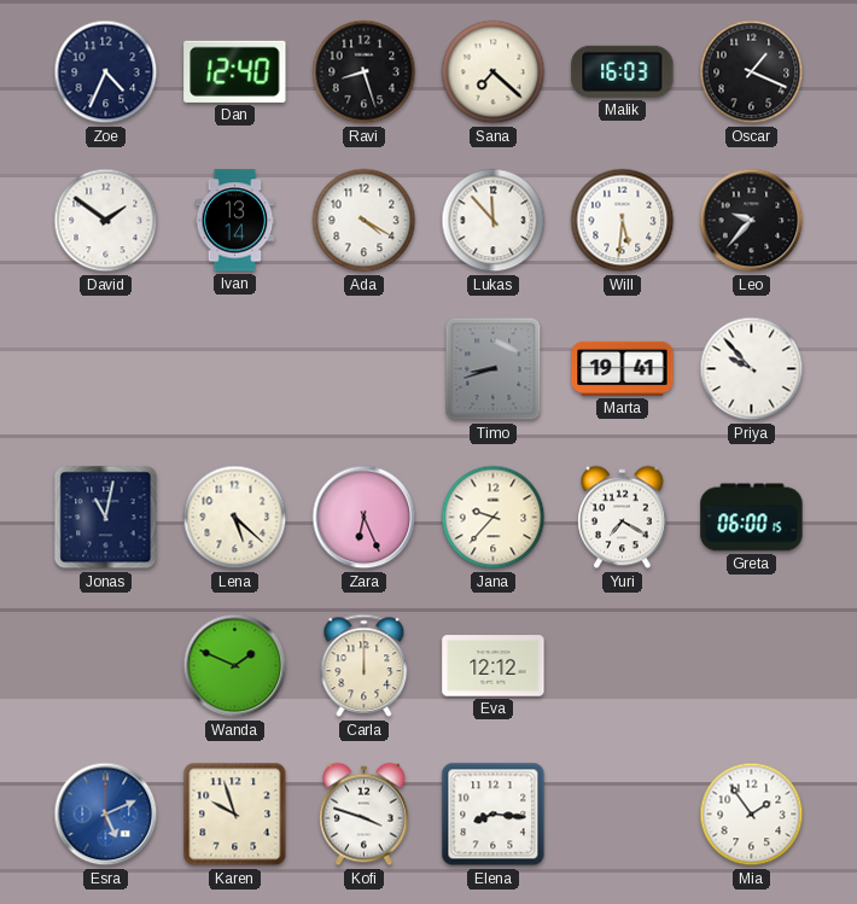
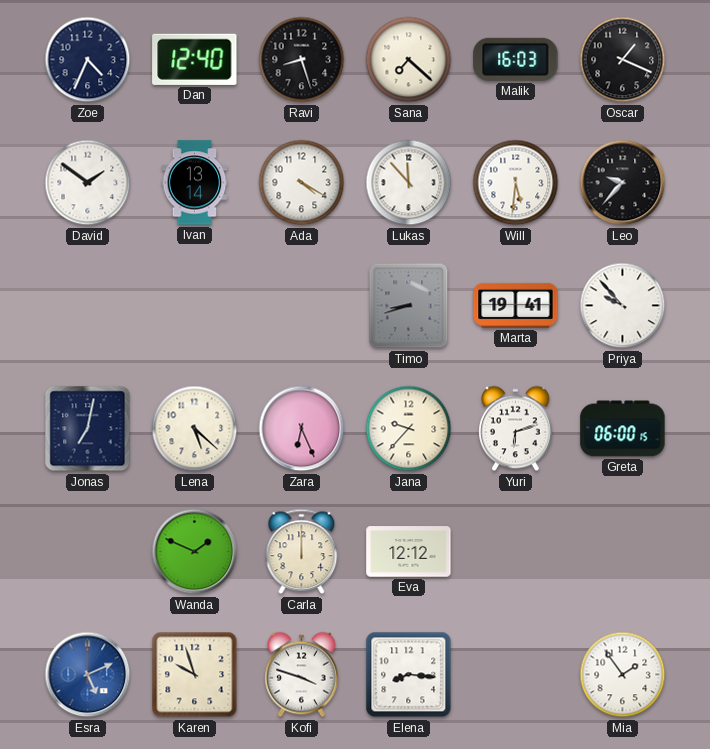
Jonas: 11:02 -> 7:02 (88, 429)
Yuri: 7:20 -> 6:12 (516, 429)
